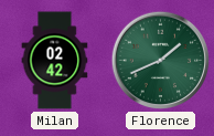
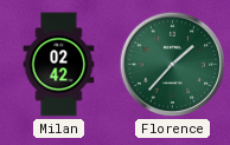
Florence: 1:41 -> 1:37 (173, 65)
